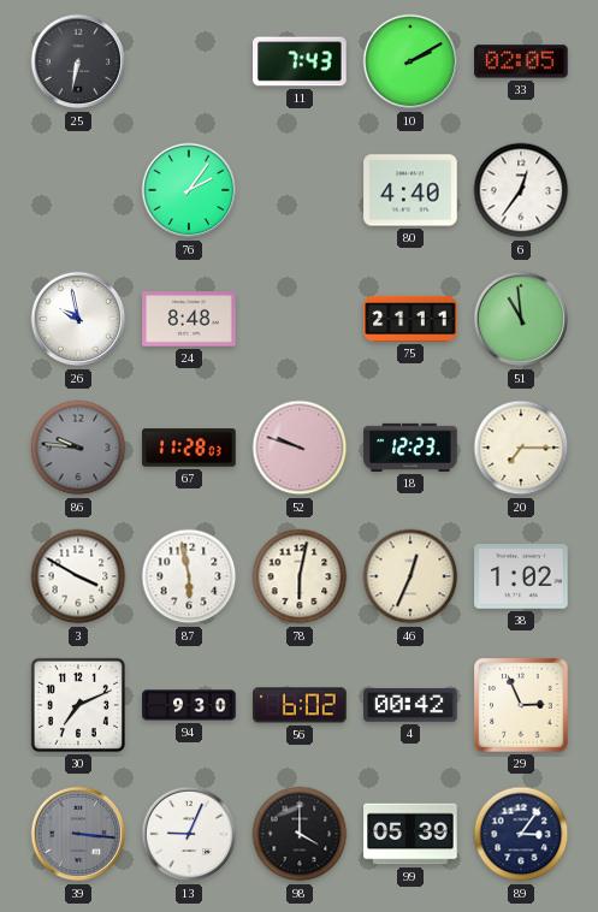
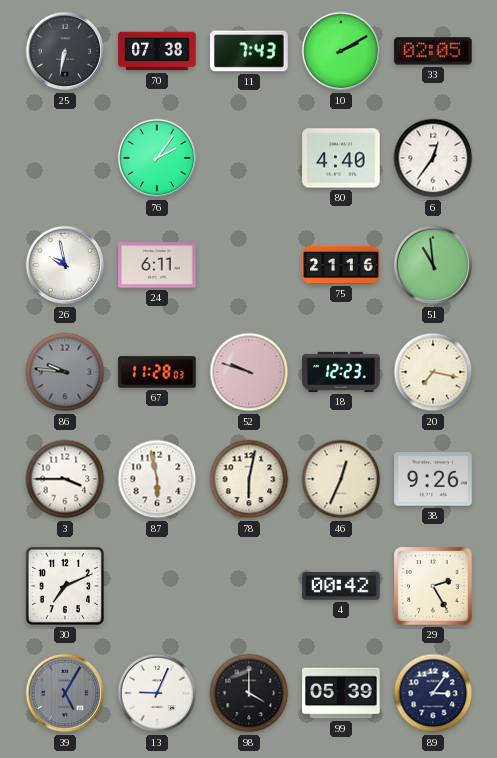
70: none -> 07:38 (157, 51)
24: 8:48 -> 6:11 (157, 265)
75: 21:11 -> 21:16 (341, 265)
20: 7:15 -> 7:17 (433, 372)
3: 3:50 -> 3:45 (65, 479)
38: 1:02 -> 9:26 (433, 479)
94: 9:30 -> none (189, 705)
56: 6:02 -> none (300, 705)
29: 2:56 -> 2:25 (433, 586)
39: 3:16 -> 5:05 (65, 693)
